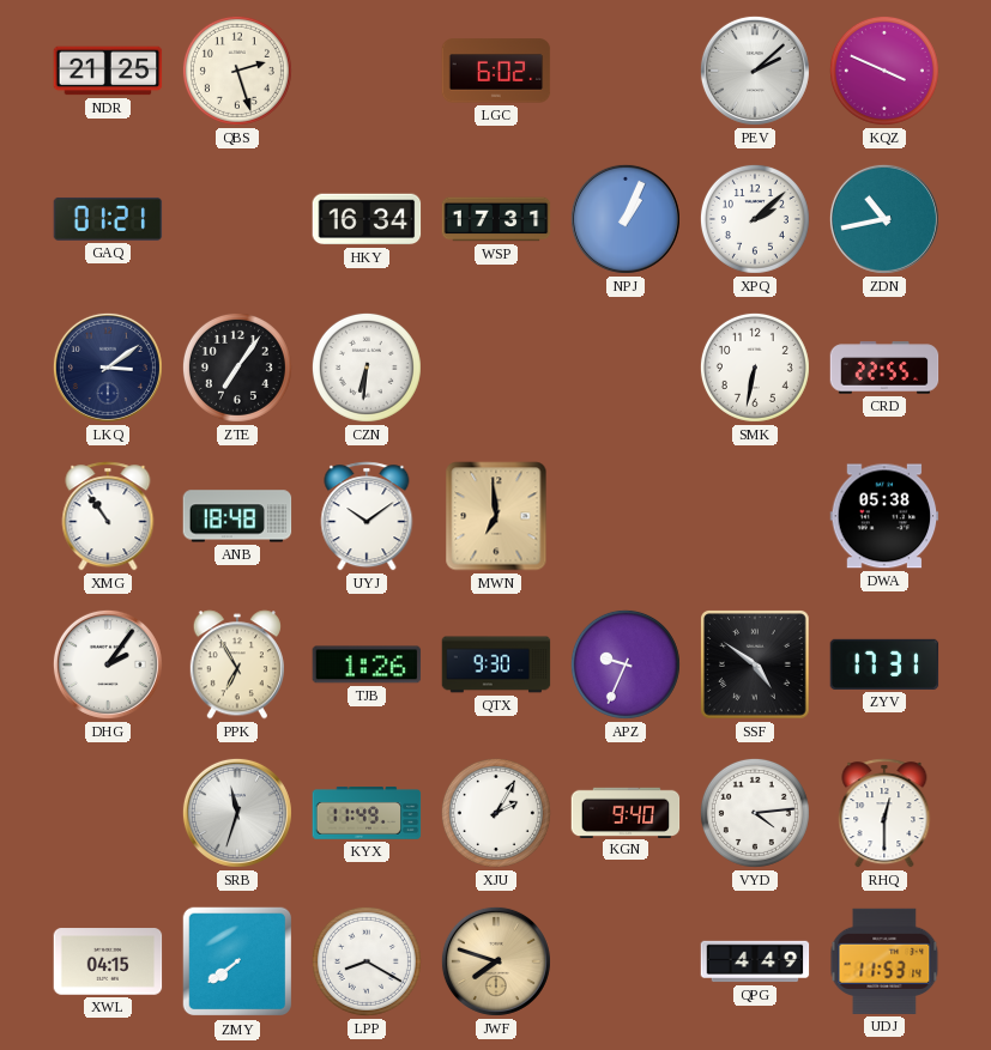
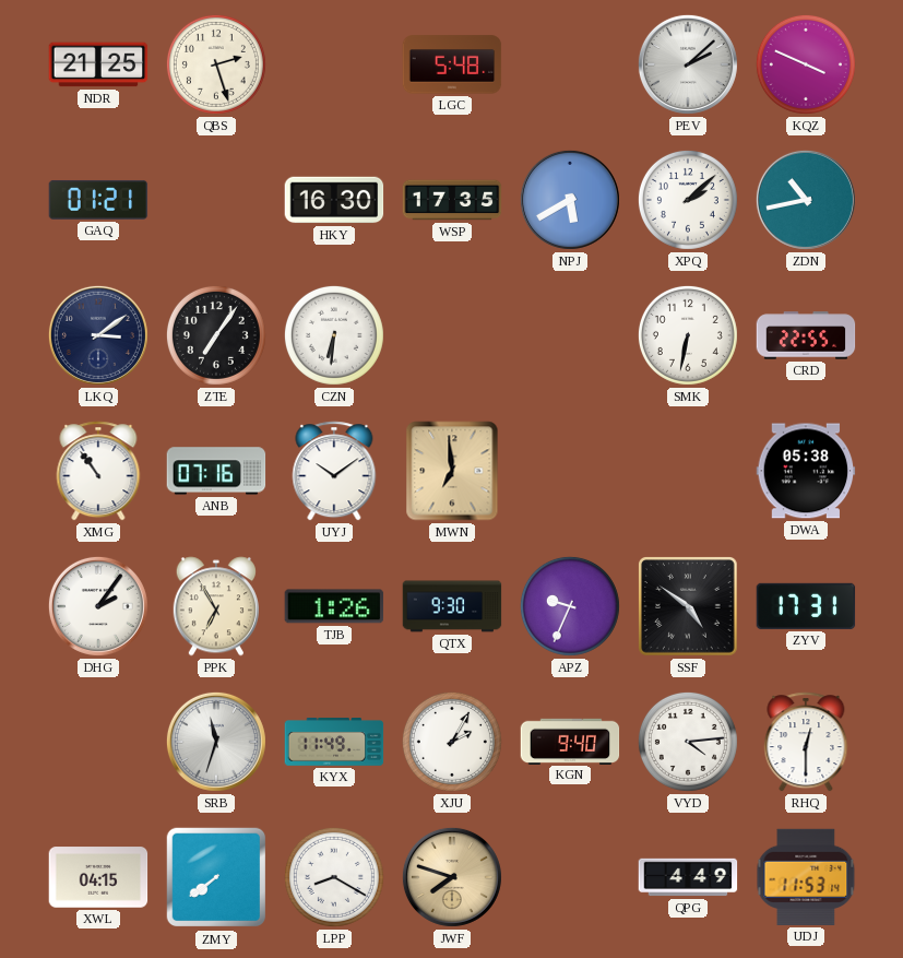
LGC: 6:02 -> 5:48 (452, 64)
HKY: 16:34 -> 16:30 (334, 200)
WSP: 17:31 -> 17:35 (452, 200)
NPJ: 1:04 -> 5:40 (570, 200)
ANB: 18:48 -> 07:16 (216, 471)
